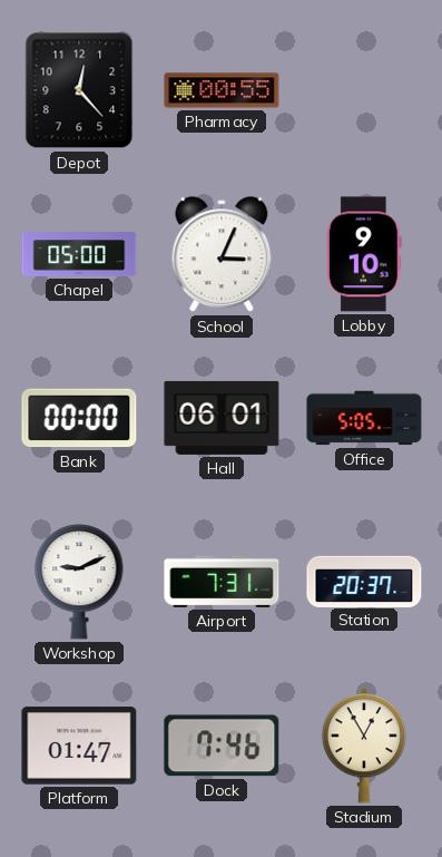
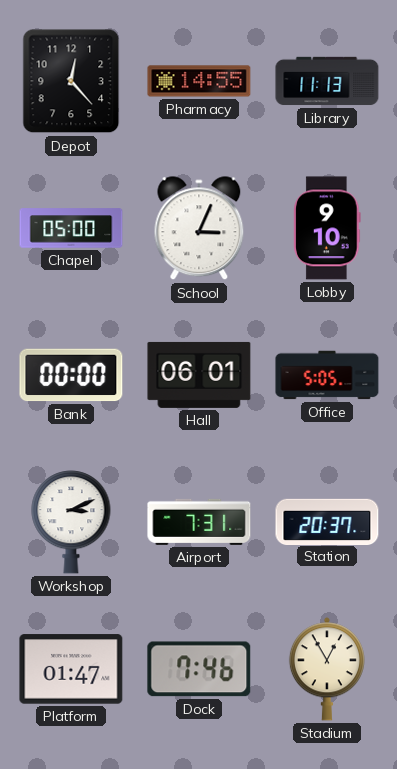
Pharmacy: 00:55 -> 14:55 (199, 81)
Library: none -> 11:13 (327, 81)
Workshop: 9:11 -> 3:11 (71, 522)
